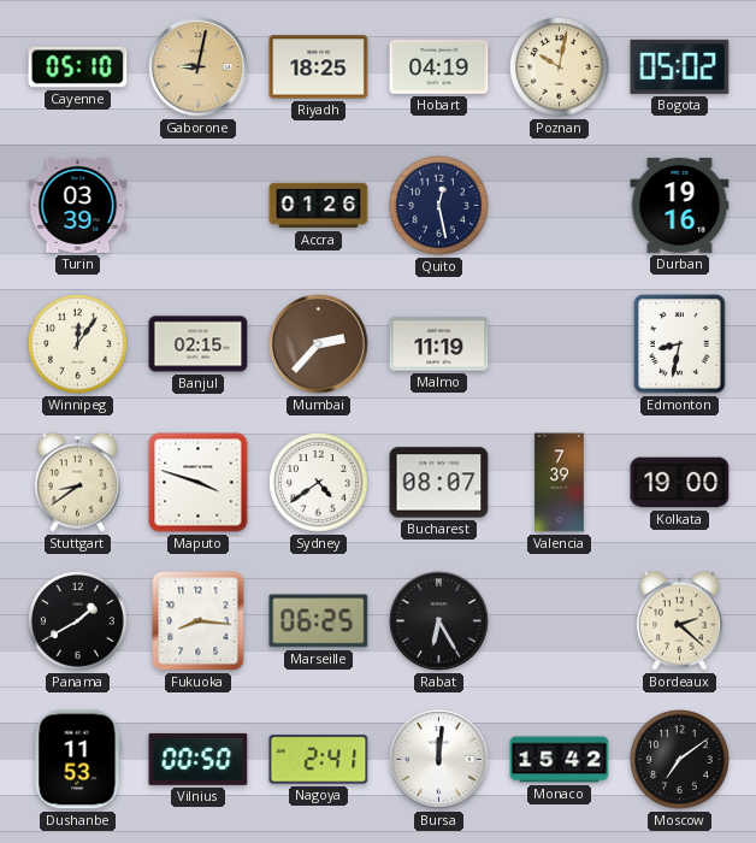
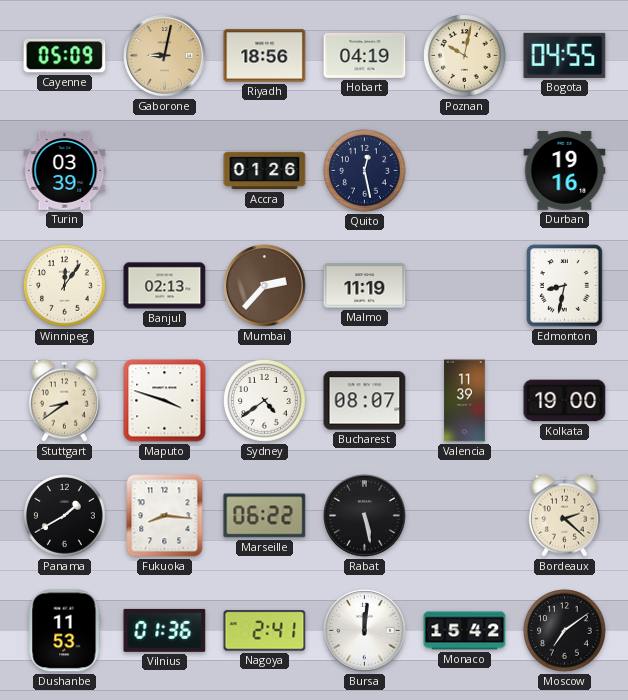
Cayenne: 05:10 -> 05:09 (65, 56)
Riyadh: 18:25 -> 18:56 (265, 56)
Bogota: 05:02 -> 04:55 (565, 55)
Banjul: 02:15 -> 02:13 (165, 286)
Valencia: 7:39 -> 11:39 (465, 401)
Marseille: 06:25 -> 06:22 (265, 516)
Rabat: 6:25 -> 5:28 (365, 516)
Vilnius: 00:50 -> 01:36 (165, 630)
